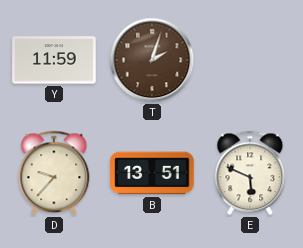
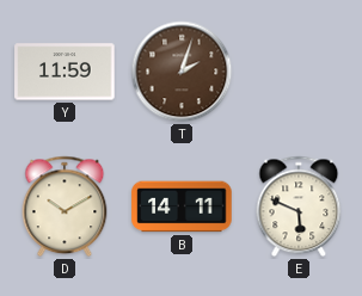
D: 9:37 -> 10:10 (65, 206)
B: 13:51 -> 14:11 (182, 206)
